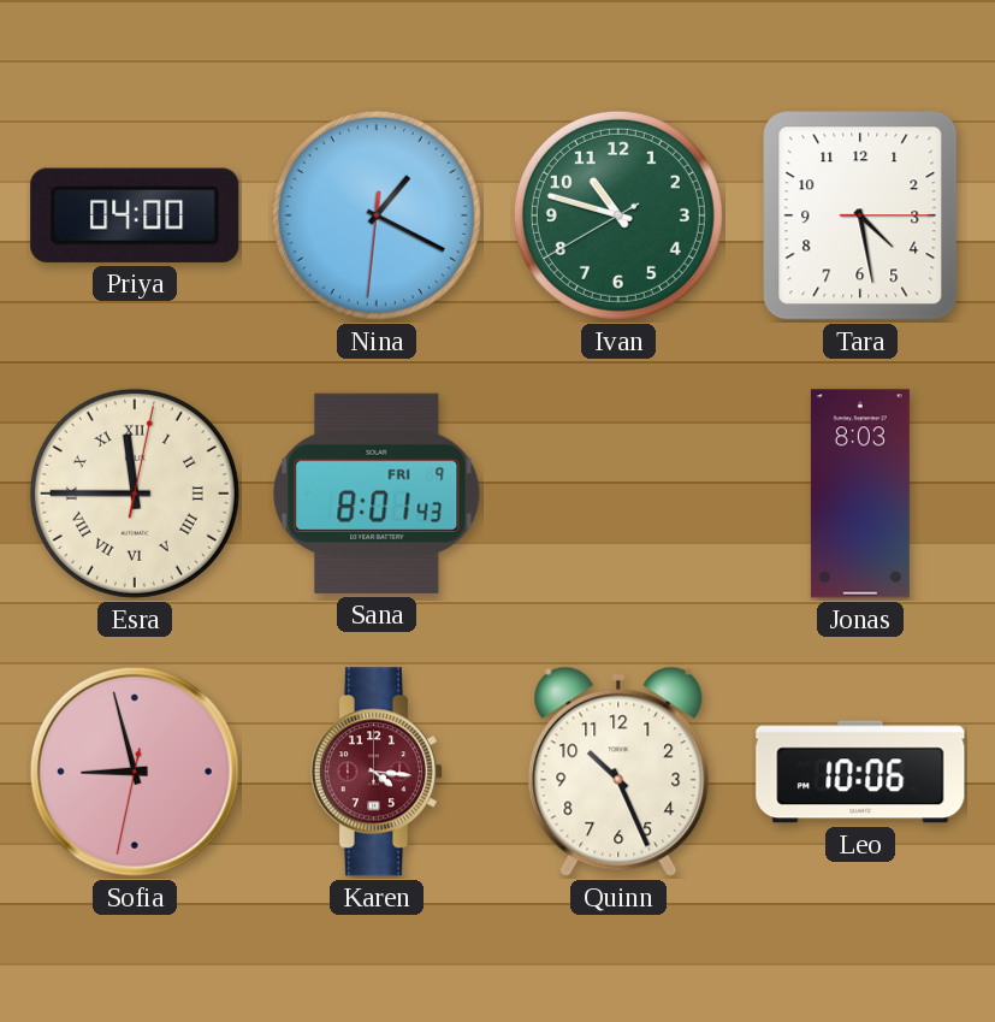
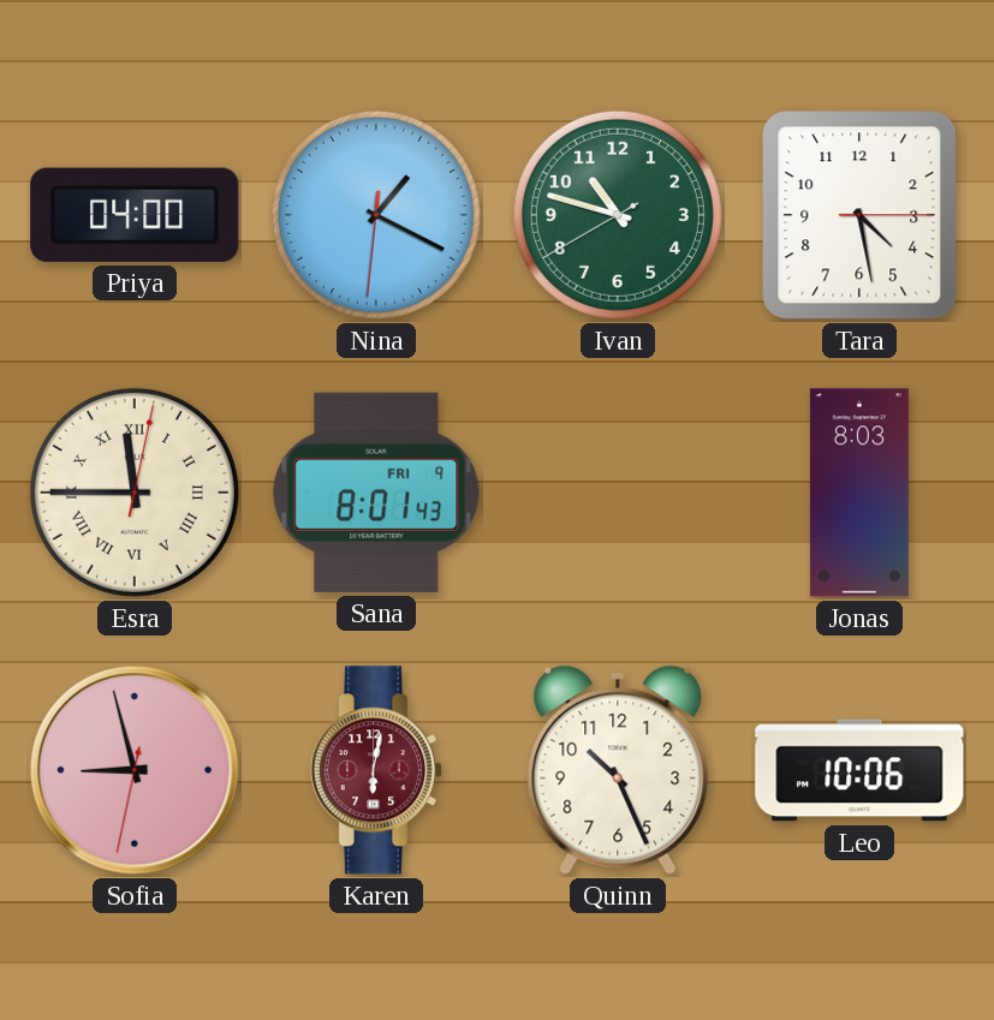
Karen: 4:16 -> 6:02 (376, 770)
